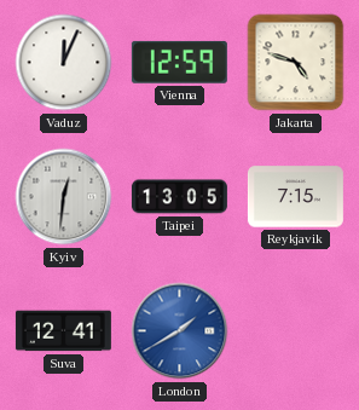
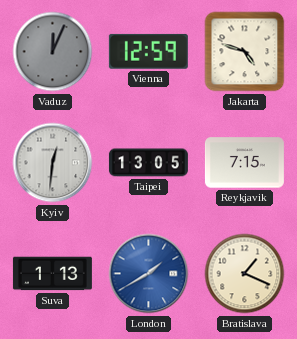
Vaduz dial: white -> grey (53, 52)
Suva: 12:41 -> 1:13 (52, 274)
Bratislava: none -> 1:19 (245, 274)
